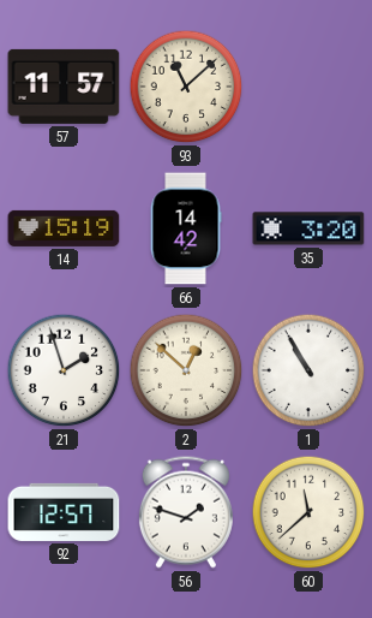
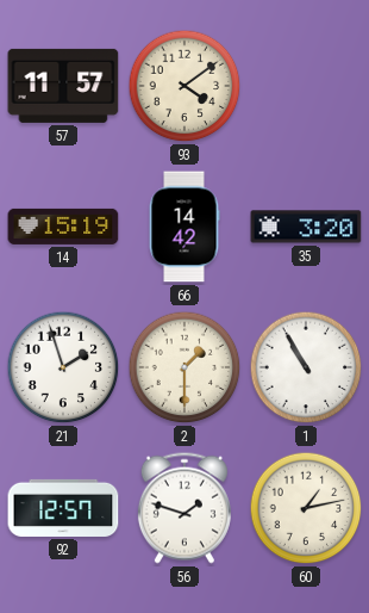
93: 11:08 -> 4:09 (185, 86)
2: 12:52 -> 1:30 (185, 367)
60: 11:38 -> 1:13 (306, 508)
